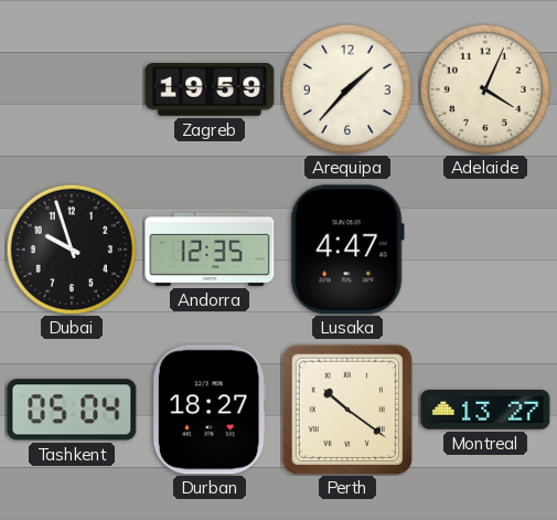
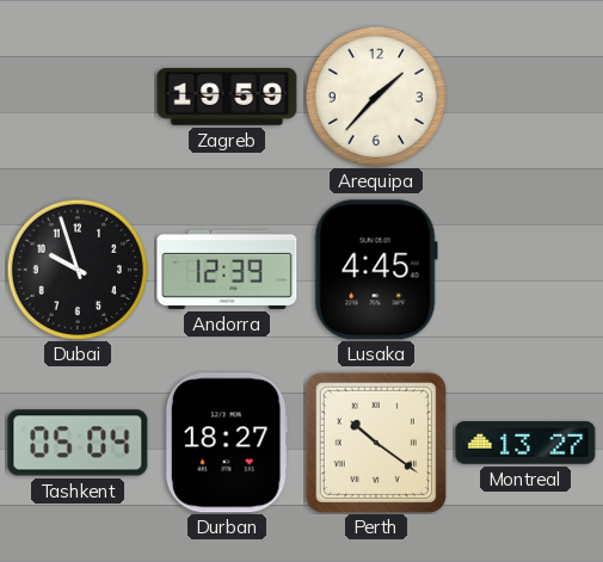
Adelaide: 4:04 -> none (485, 89)
Andorra: 12:35 -> 12:39 (227, 270)
Lusaka: 4:47 -> 4:45 (376, 270)
